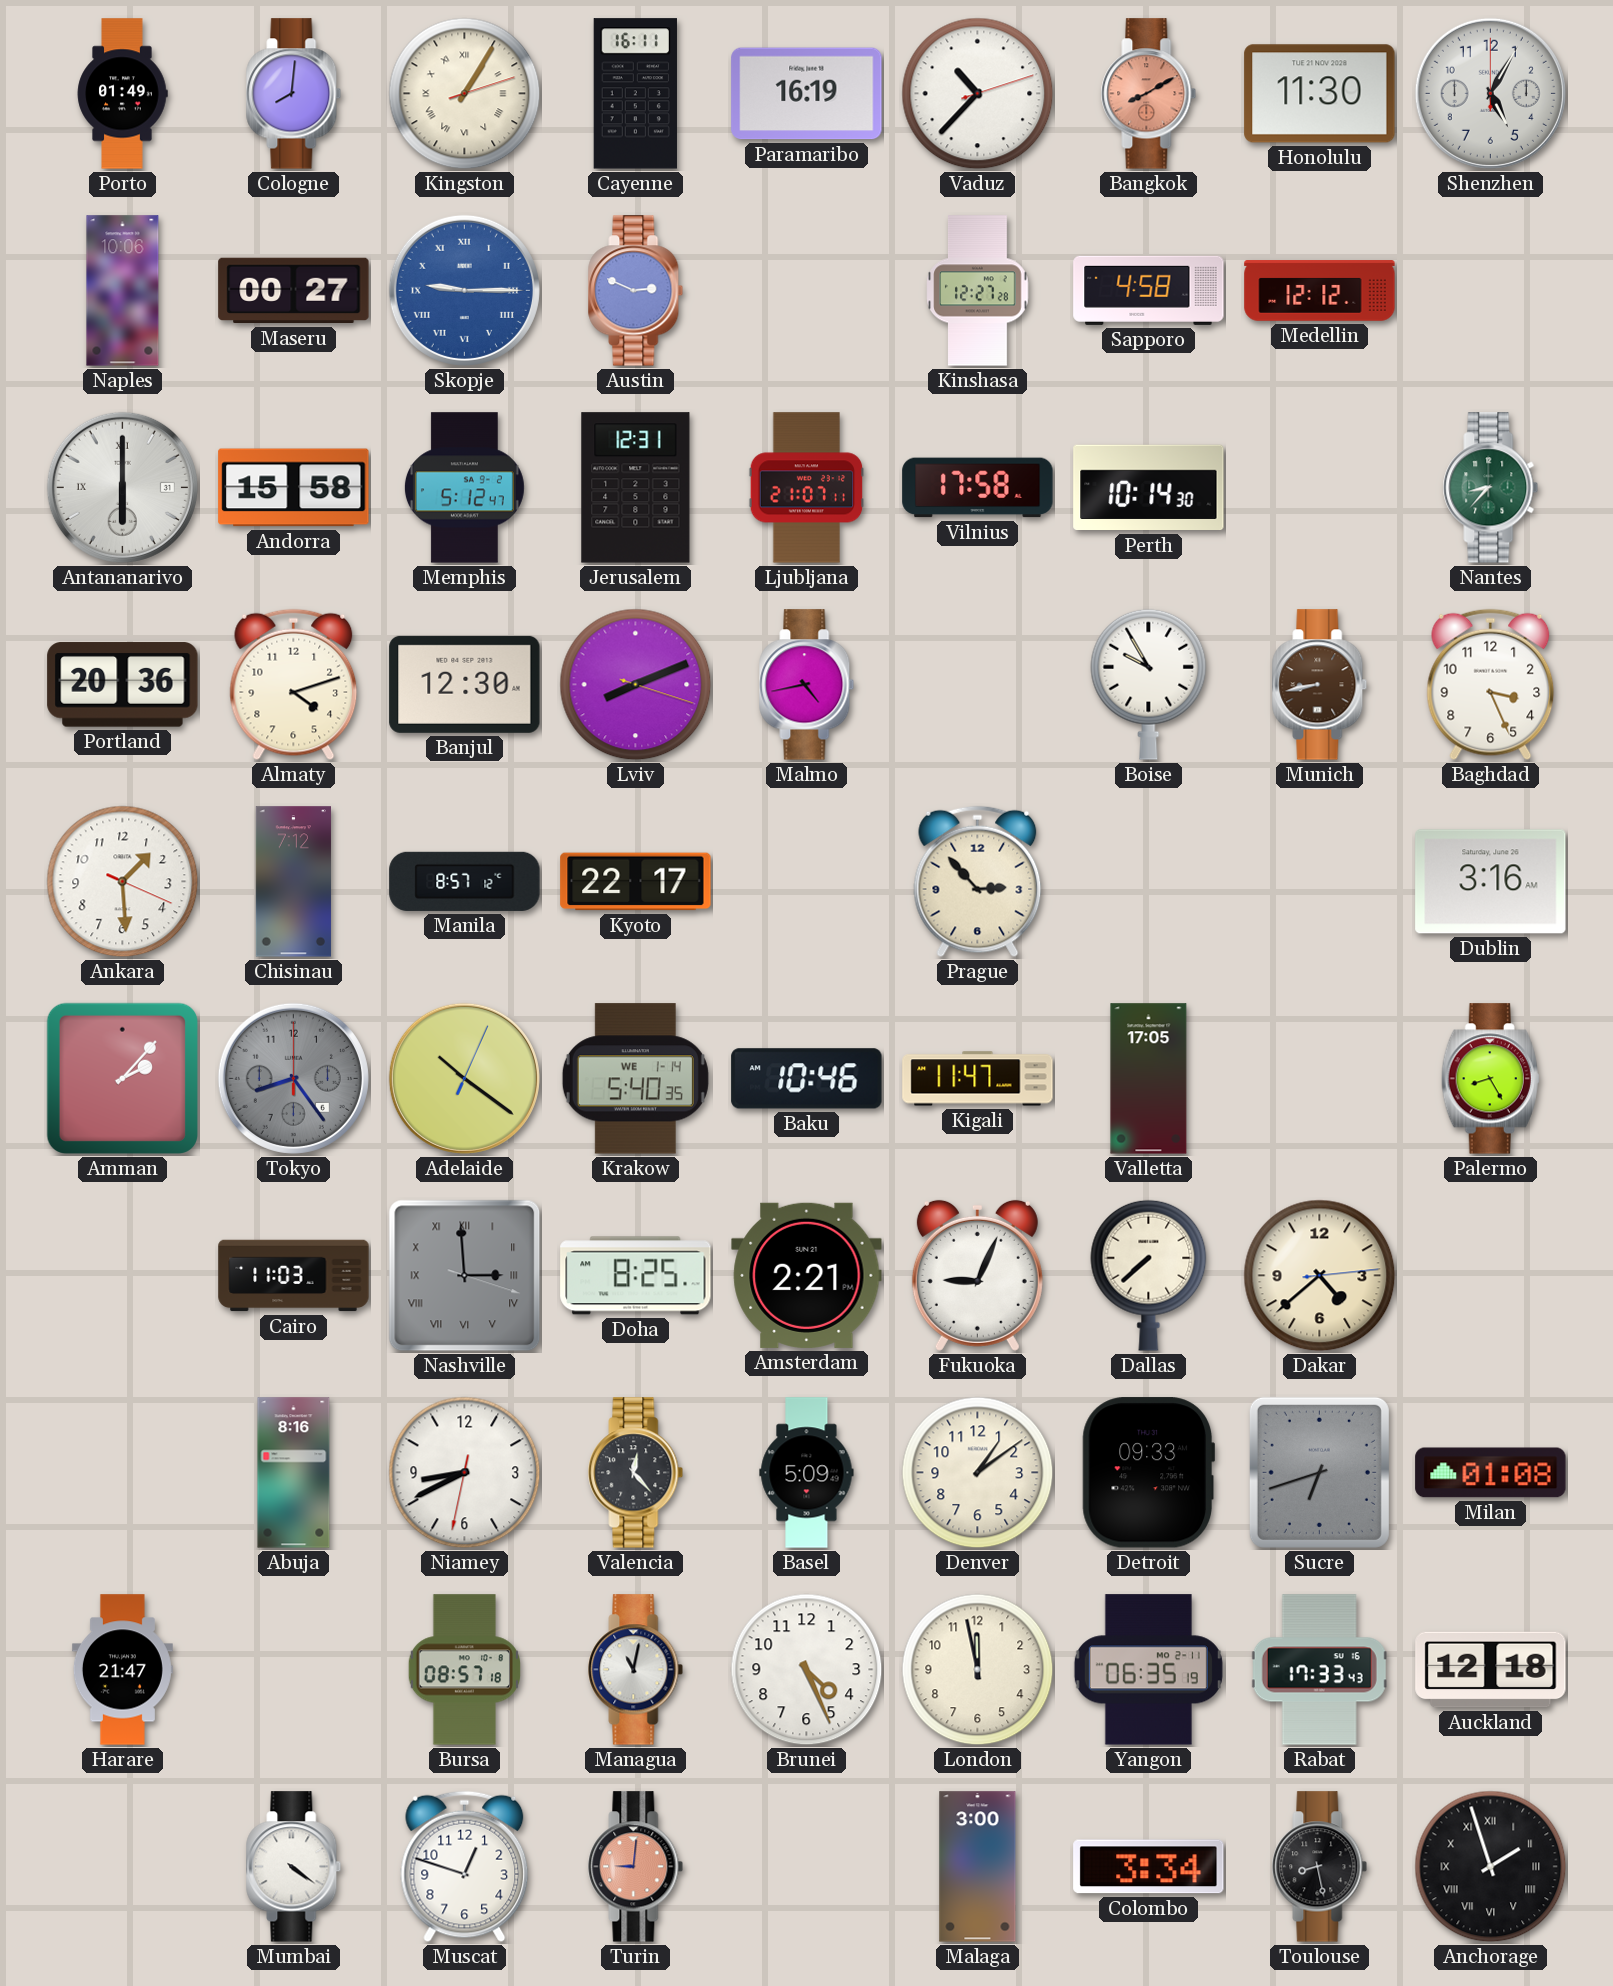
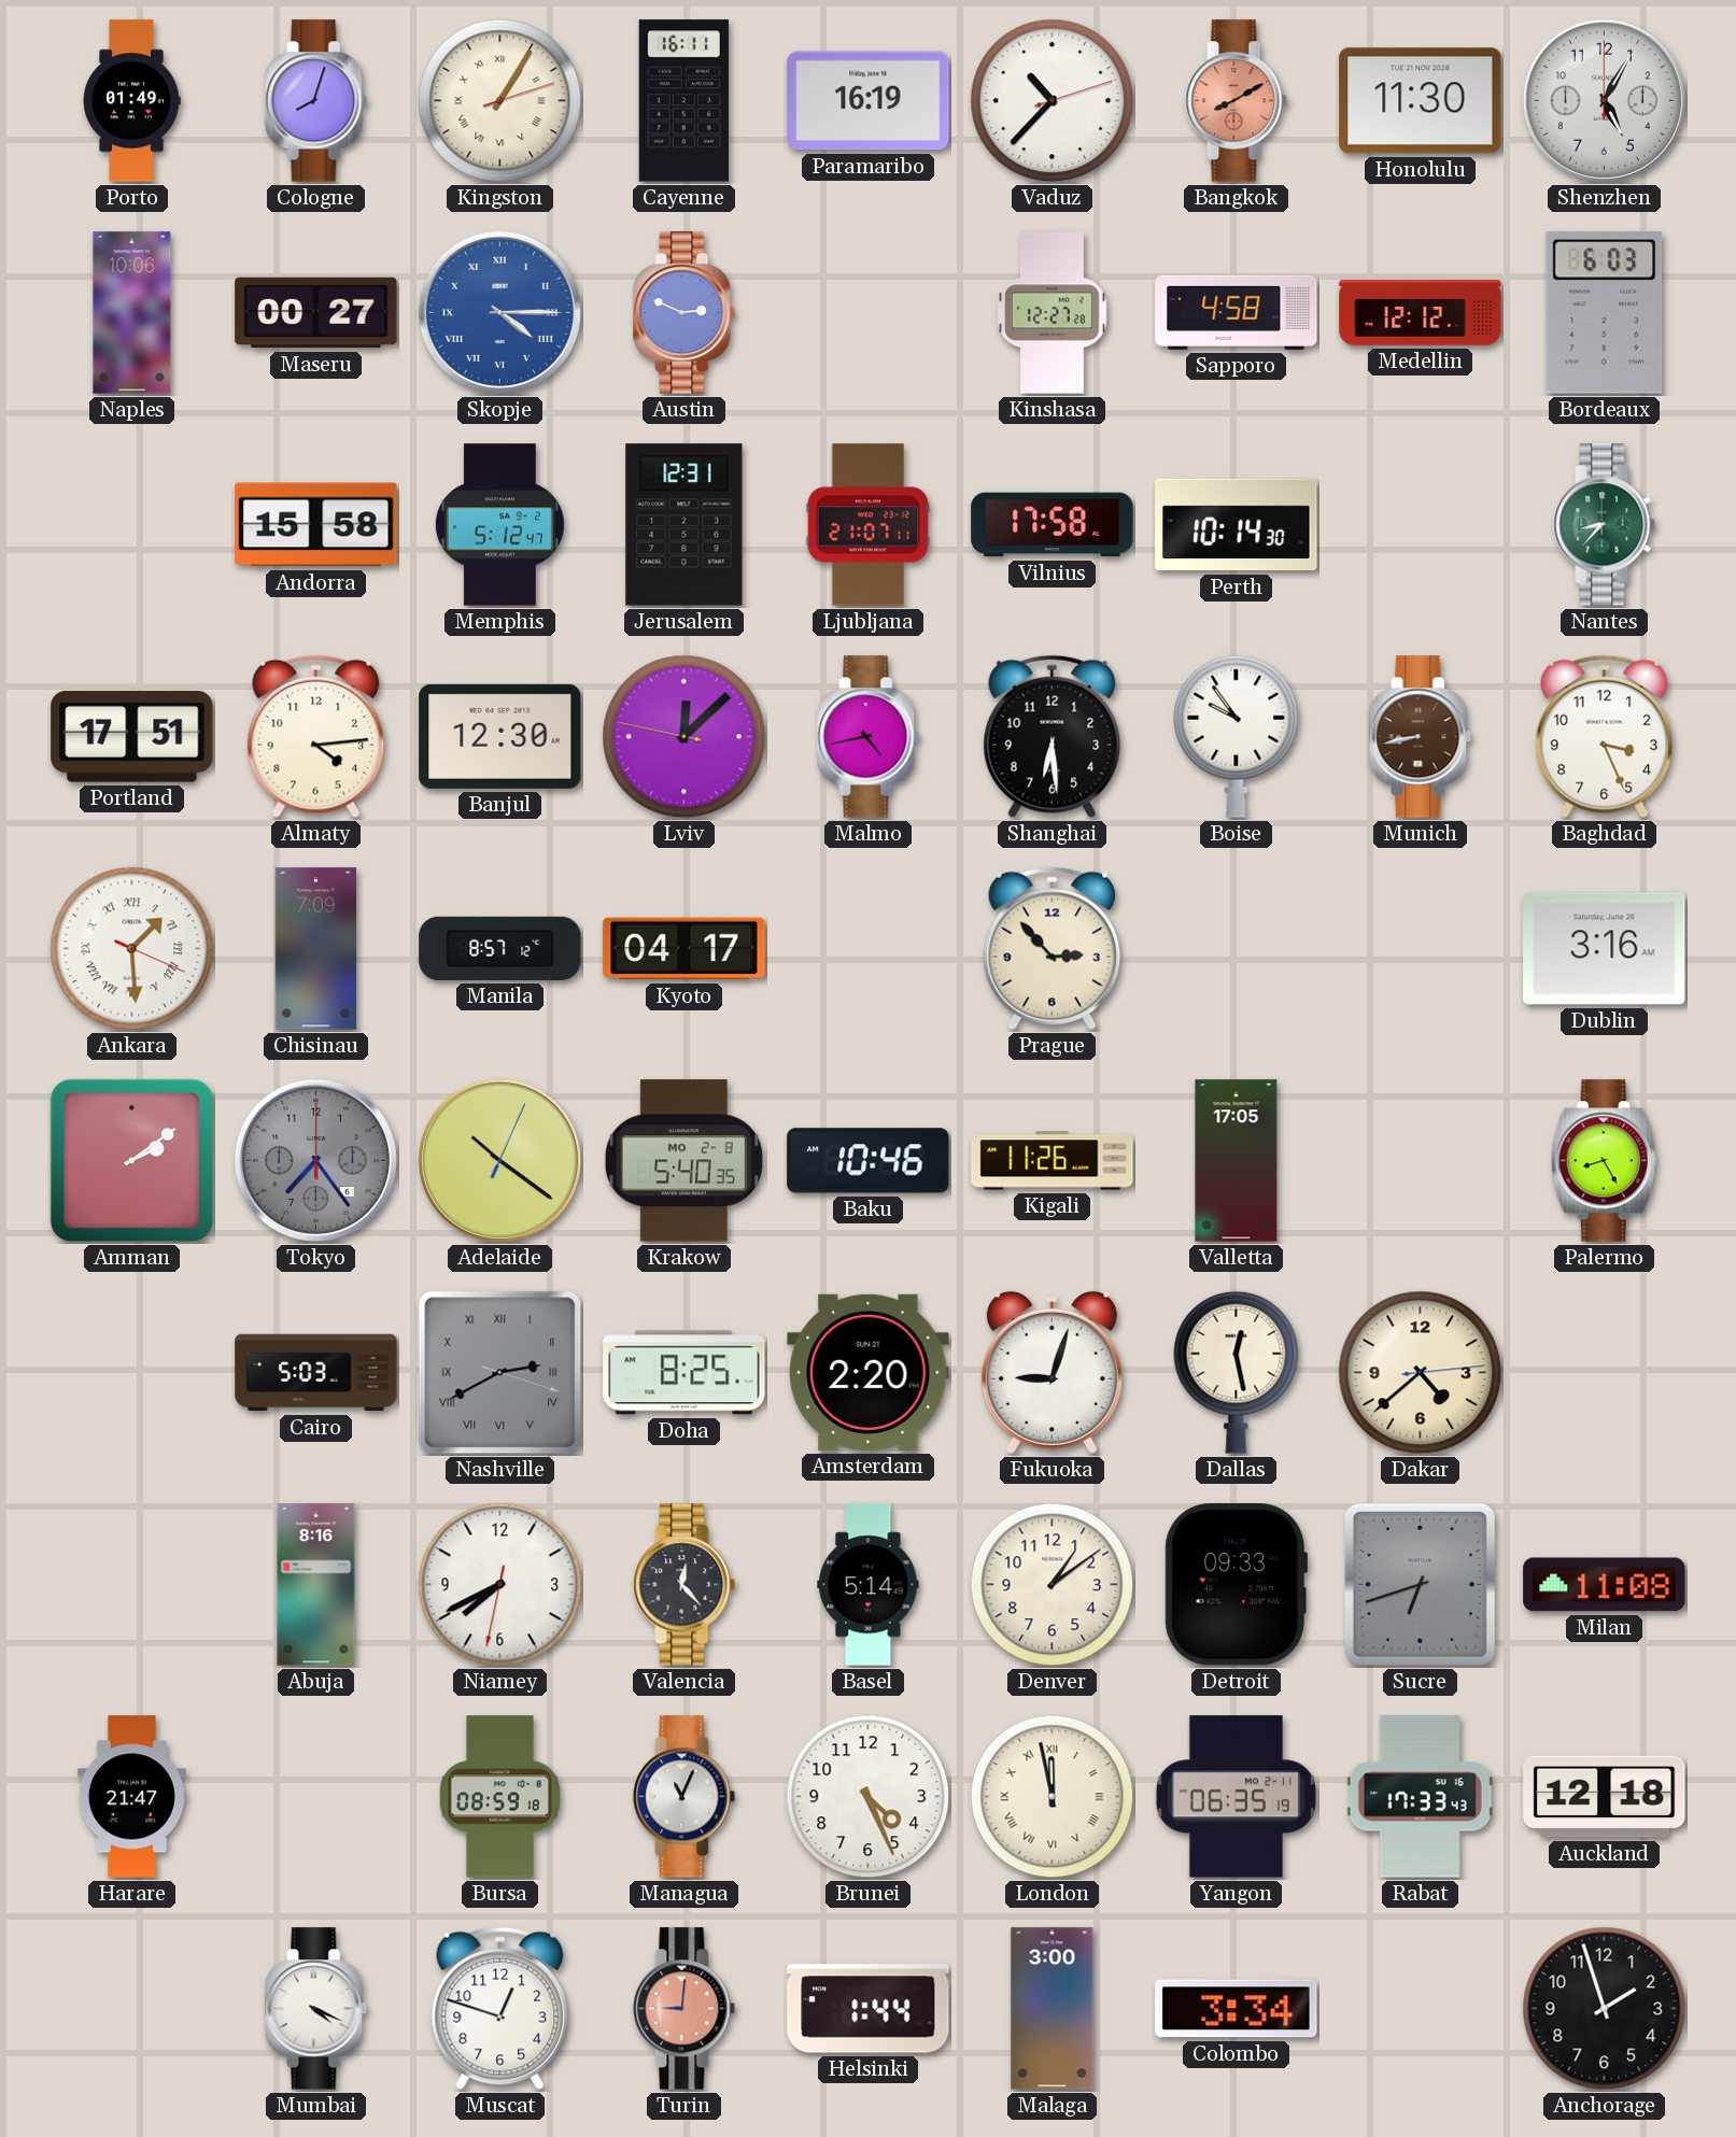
Cologne: 8:01 -> 8:03 (316, 101)
Skopje: 9:15 -> 4:15 (499, 312)
Bordeaux: none -> 6:03 (1605, 313)
Antananarivo: 6:00 -> none (122, 487)
Portland: 20:36 -> 17:51 (132, 737)
Almaty: 4:12 -> 4:14 (316, 737)
Lviv: 8:11 -> 12:07 (684, 737)
Shanghai: none -> 6:29 (1053, 737)
Boise: 9:55 -> 9:54 (1237, 736)
Ankara numerals: Arabic -> Roman (132, 949)
Chisinau: 7:12 -> 7:09 (315, 949)
Kyoto: 22:17 -> 04:17 (684, 949)
Amman: 2:07 -> 2:09 (131, 1160)
Tokyo: 8:24 -> 7:24 (315, 1160)
Krakow date: WE 1-14 -> MO 2-8 (683, 1161)
Kigali: 11:47 -> 11:26 (1053, 1161)
Cairo: 11:03 -> 5:03 (316, 1373)
Nashville: 2:59 -> 2:40 (500, 1373)
Amsterdam: 2:21 -> 2:20 (869, 1372)
Fukuoka: 9:04 -> 9:03 (1052, 1372)
Dallas: 7:38 -> 12:28 (1237, 1372)
Niamey: 8:40 -> 7:40 (500, 1585)
Basel: 5:09 -> 5:14 (869, 1585)
Milan: 01:08 -> 11:08 (1605, 1585)
Bursa: 08:57 -> 08:59 (499, 1797)
Managua: 11:02 -> 11:04 (684, 1797)
London numerals: Arabic -> Roman (1053, 1797)
Mumbai: 4:21 -> 4:19 (316, 2009)
Helsinki: none -> 1:44 (869, 2009)
Toulouse: 8:28 -> none (1320, 1867)
Anchorage numerals: Roman -> Arabic (1605, 2009)
